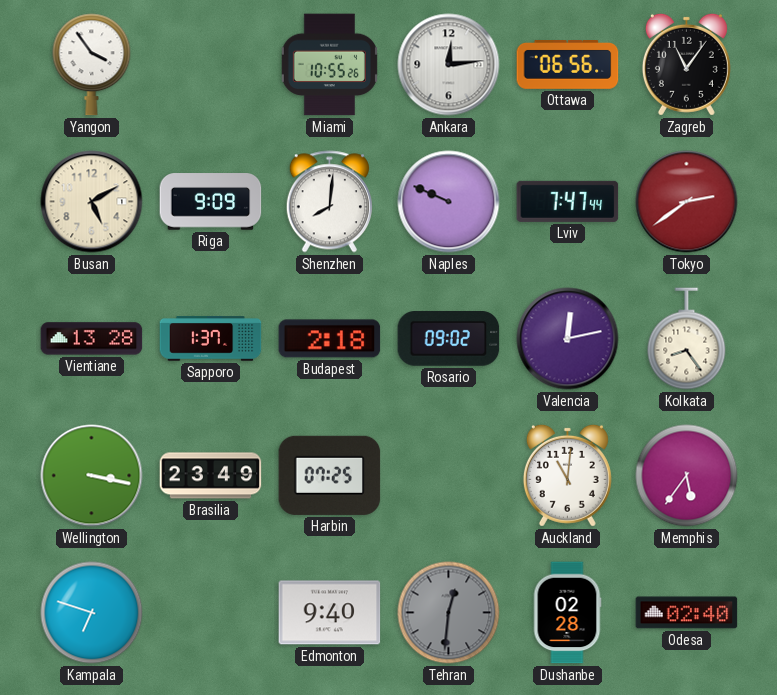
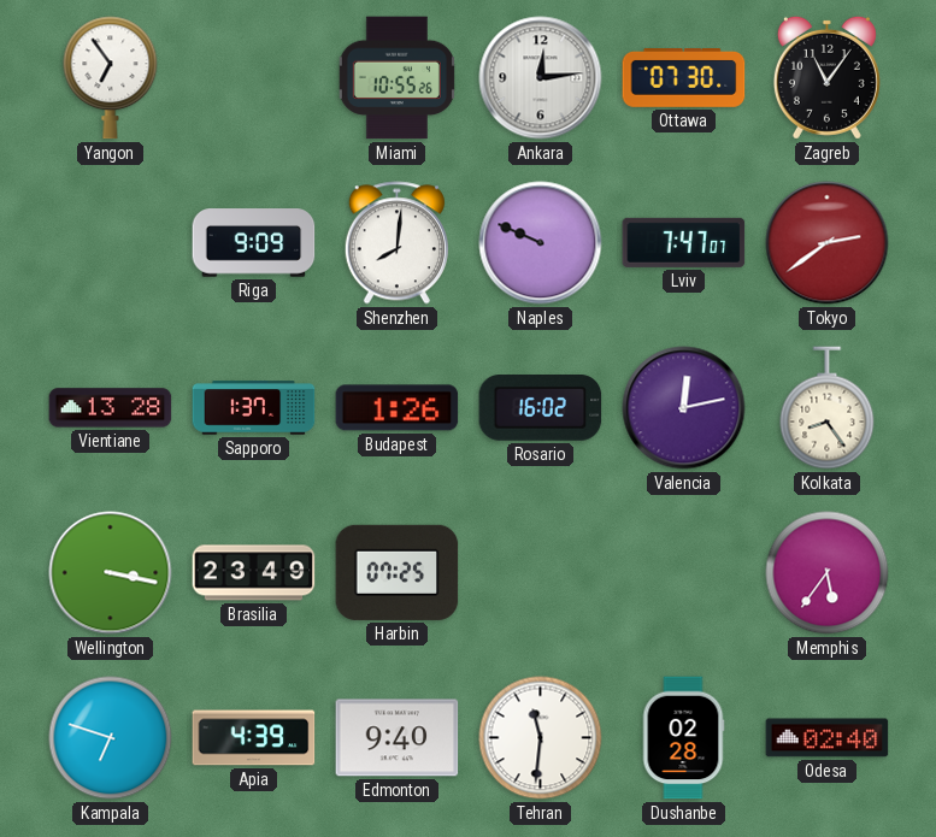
Yangon: 3:54 -> 6:54 (111, 78)
Ottawa: 06:56 -> 07:30 (684, 78)
Busan: 5:10 -> none (92, 202)
Lviv: 7:47:44 -> 7:47:07 (684, 242)
Budapest: 2:18 -> 1:26 (398, 408)
Rosario: 09:02 -> 16:02 (541, 408)
Auckland: 11:01 -> none (567, 475)
Apia: none -> 4:39 (254, 738)
Tehran: 12:31 -> 11:31 (541, 738)
Tehran dial: grey -> white (541, 738)
